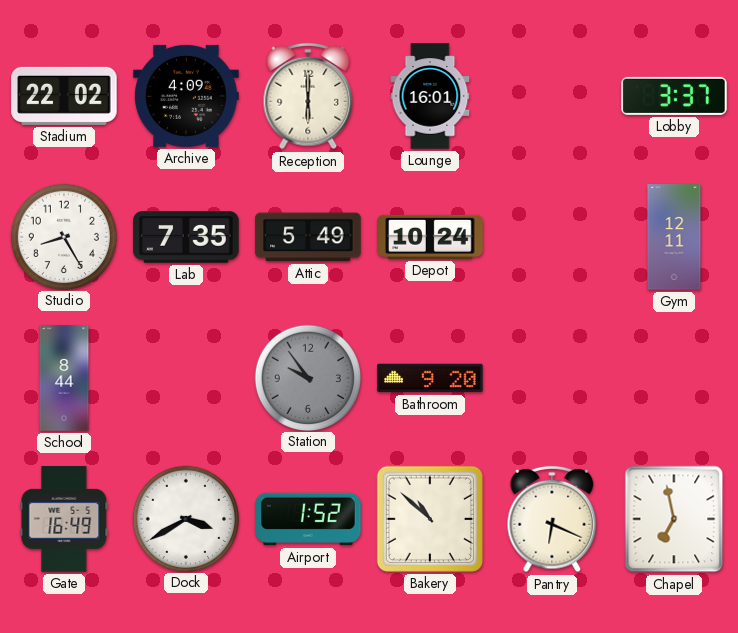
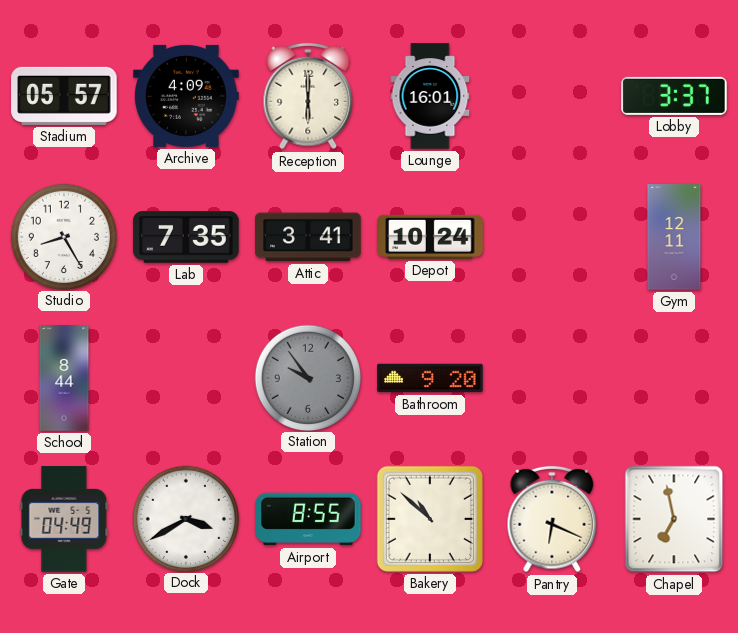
Stadium: 22:02 -> 05:57 (64, 96)
Attic: 5:49 -> 3:41 (308, 237)
Gate: 16:49 -> 04:49 (64, 519)
Airport: 1:52 -> 8:55 (308, 519)
